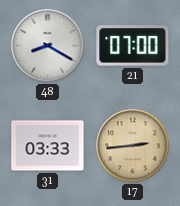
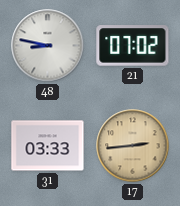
48: 8:20 -> 8:47 (48, 46)
21: 07:00 -> 07:02 (133, 46)
